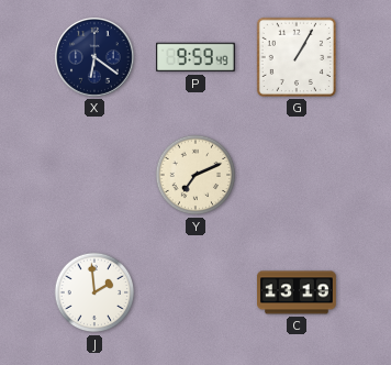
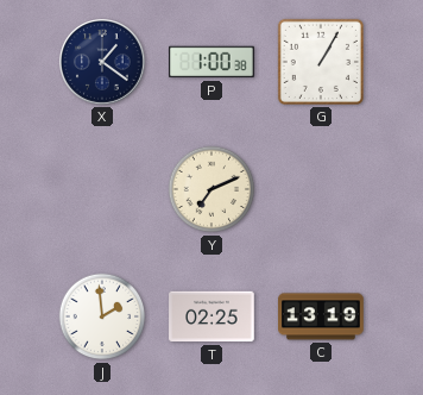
X: 6:21 -> 1:21 (103, 63)
P: 9:59 -> 1:00 (211, 62)
T: none -> 02:25 (211, 316)
